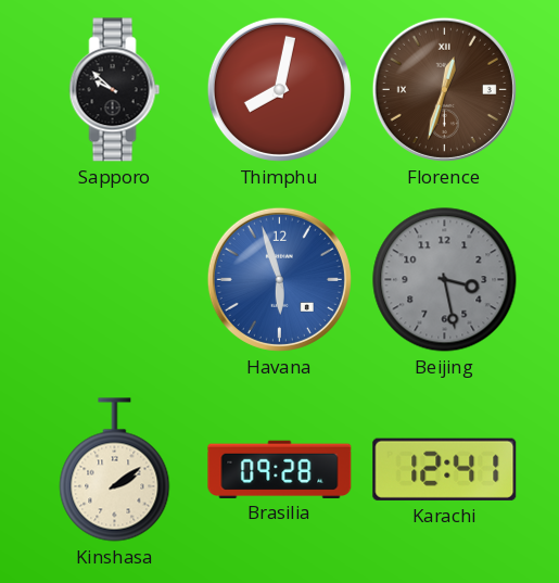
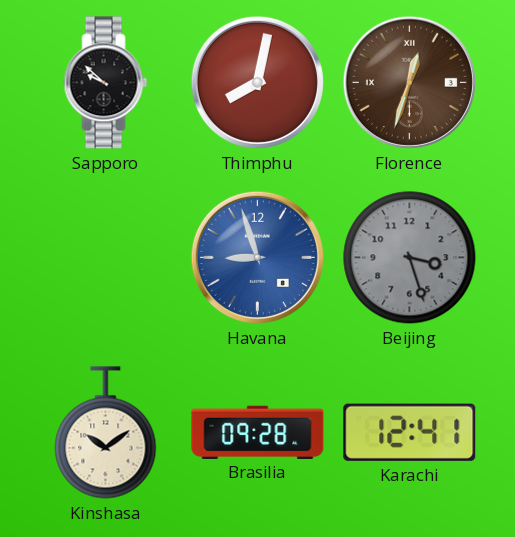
Havana: 5:57 -> 8:57 (257, 257)
Beijing: 3:28 -> 3:27 (410, 258)
Kinshasa: 2:09 -> 10:09 (106, 433)
